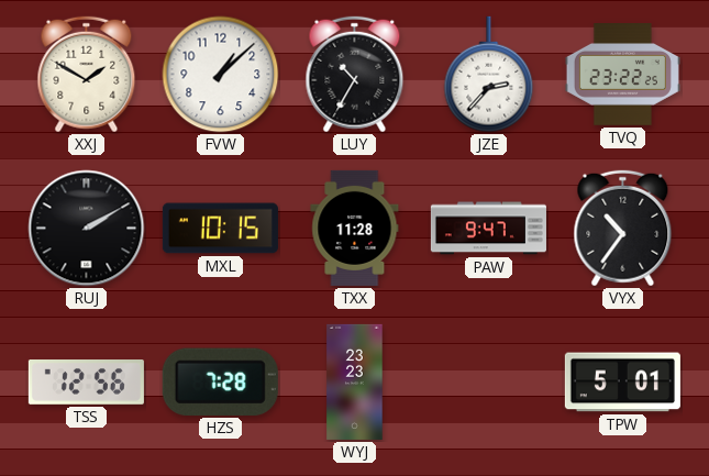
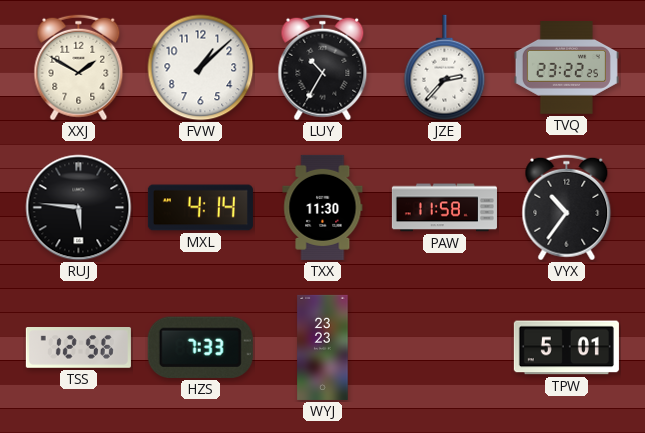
RUJ: 2:10 -> 5:46 (79, 208)
MXL: 10:15 -> 4:14 (200, 208)
TXX: 11:28 -> 11:30 (323, 207)
PAW: 9:47 -> 11:58 (444, 208)
HZS: 7:28 -> 7:33 (200, 347)
